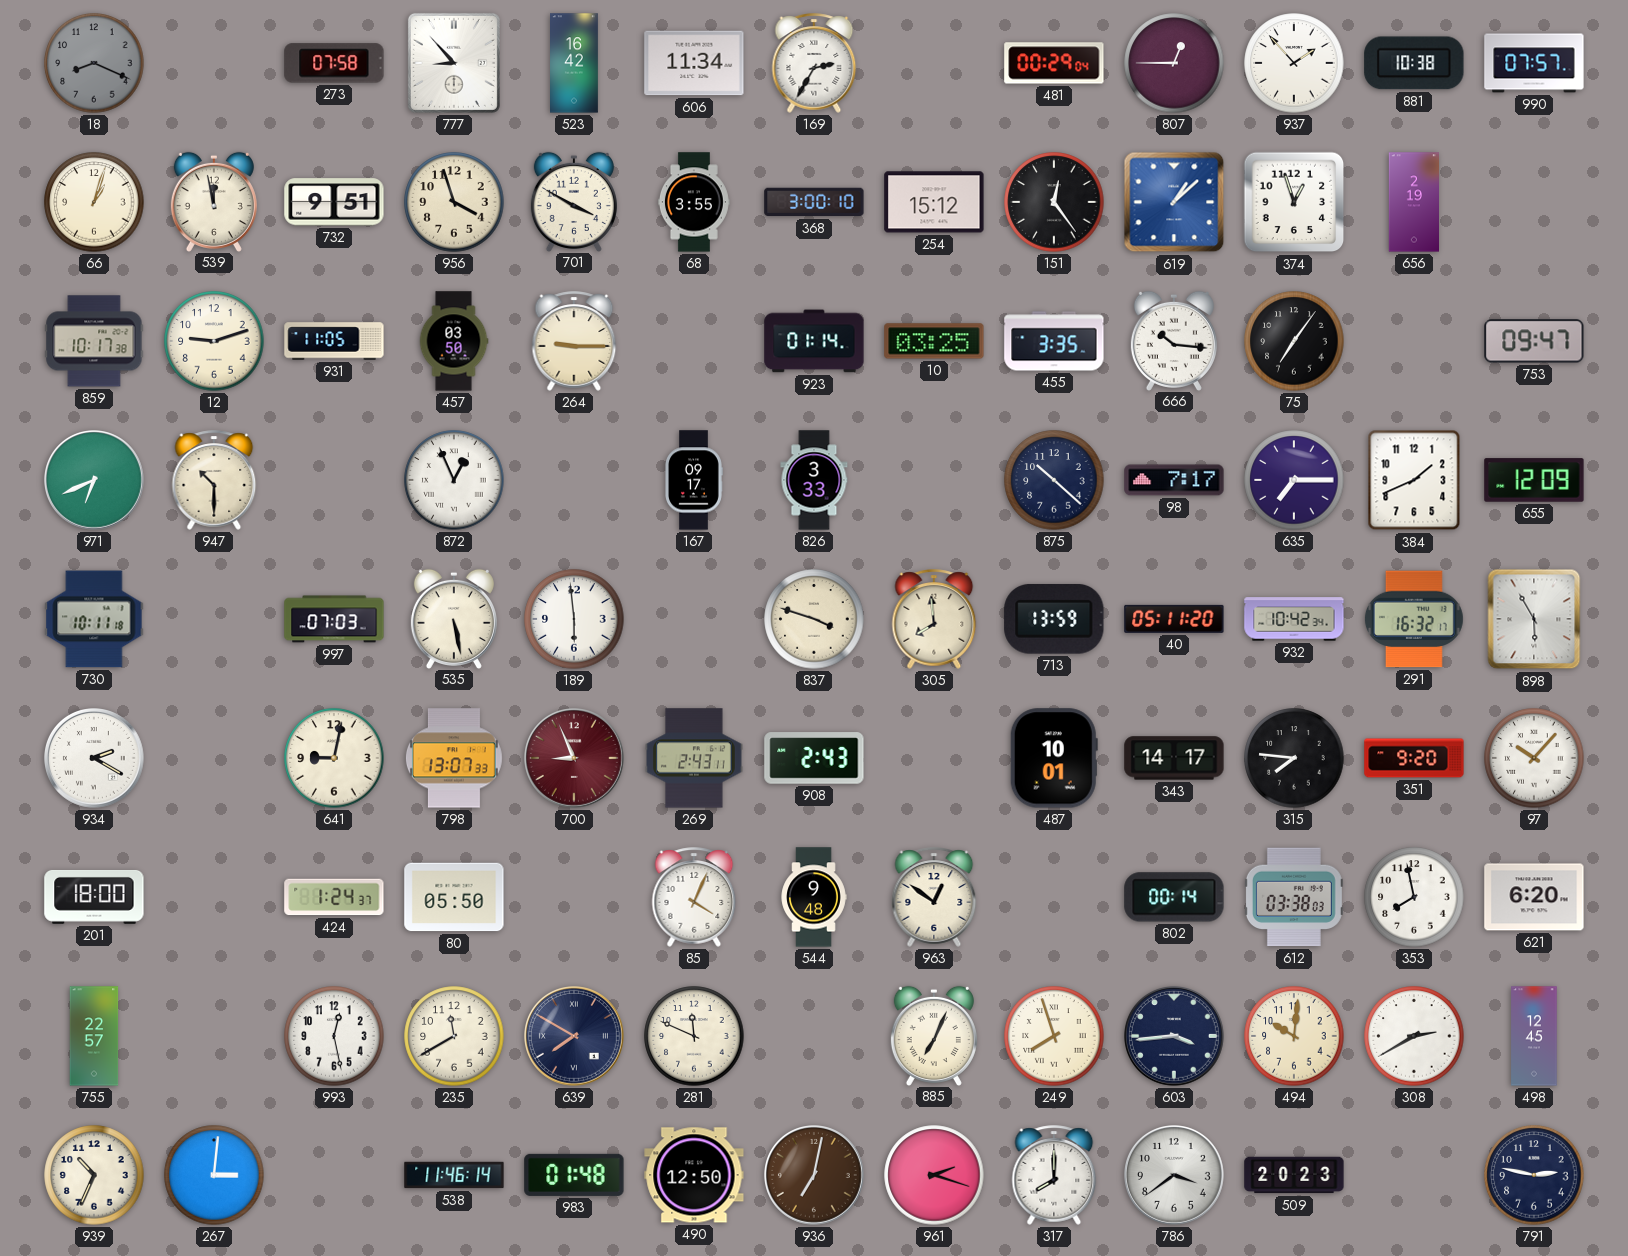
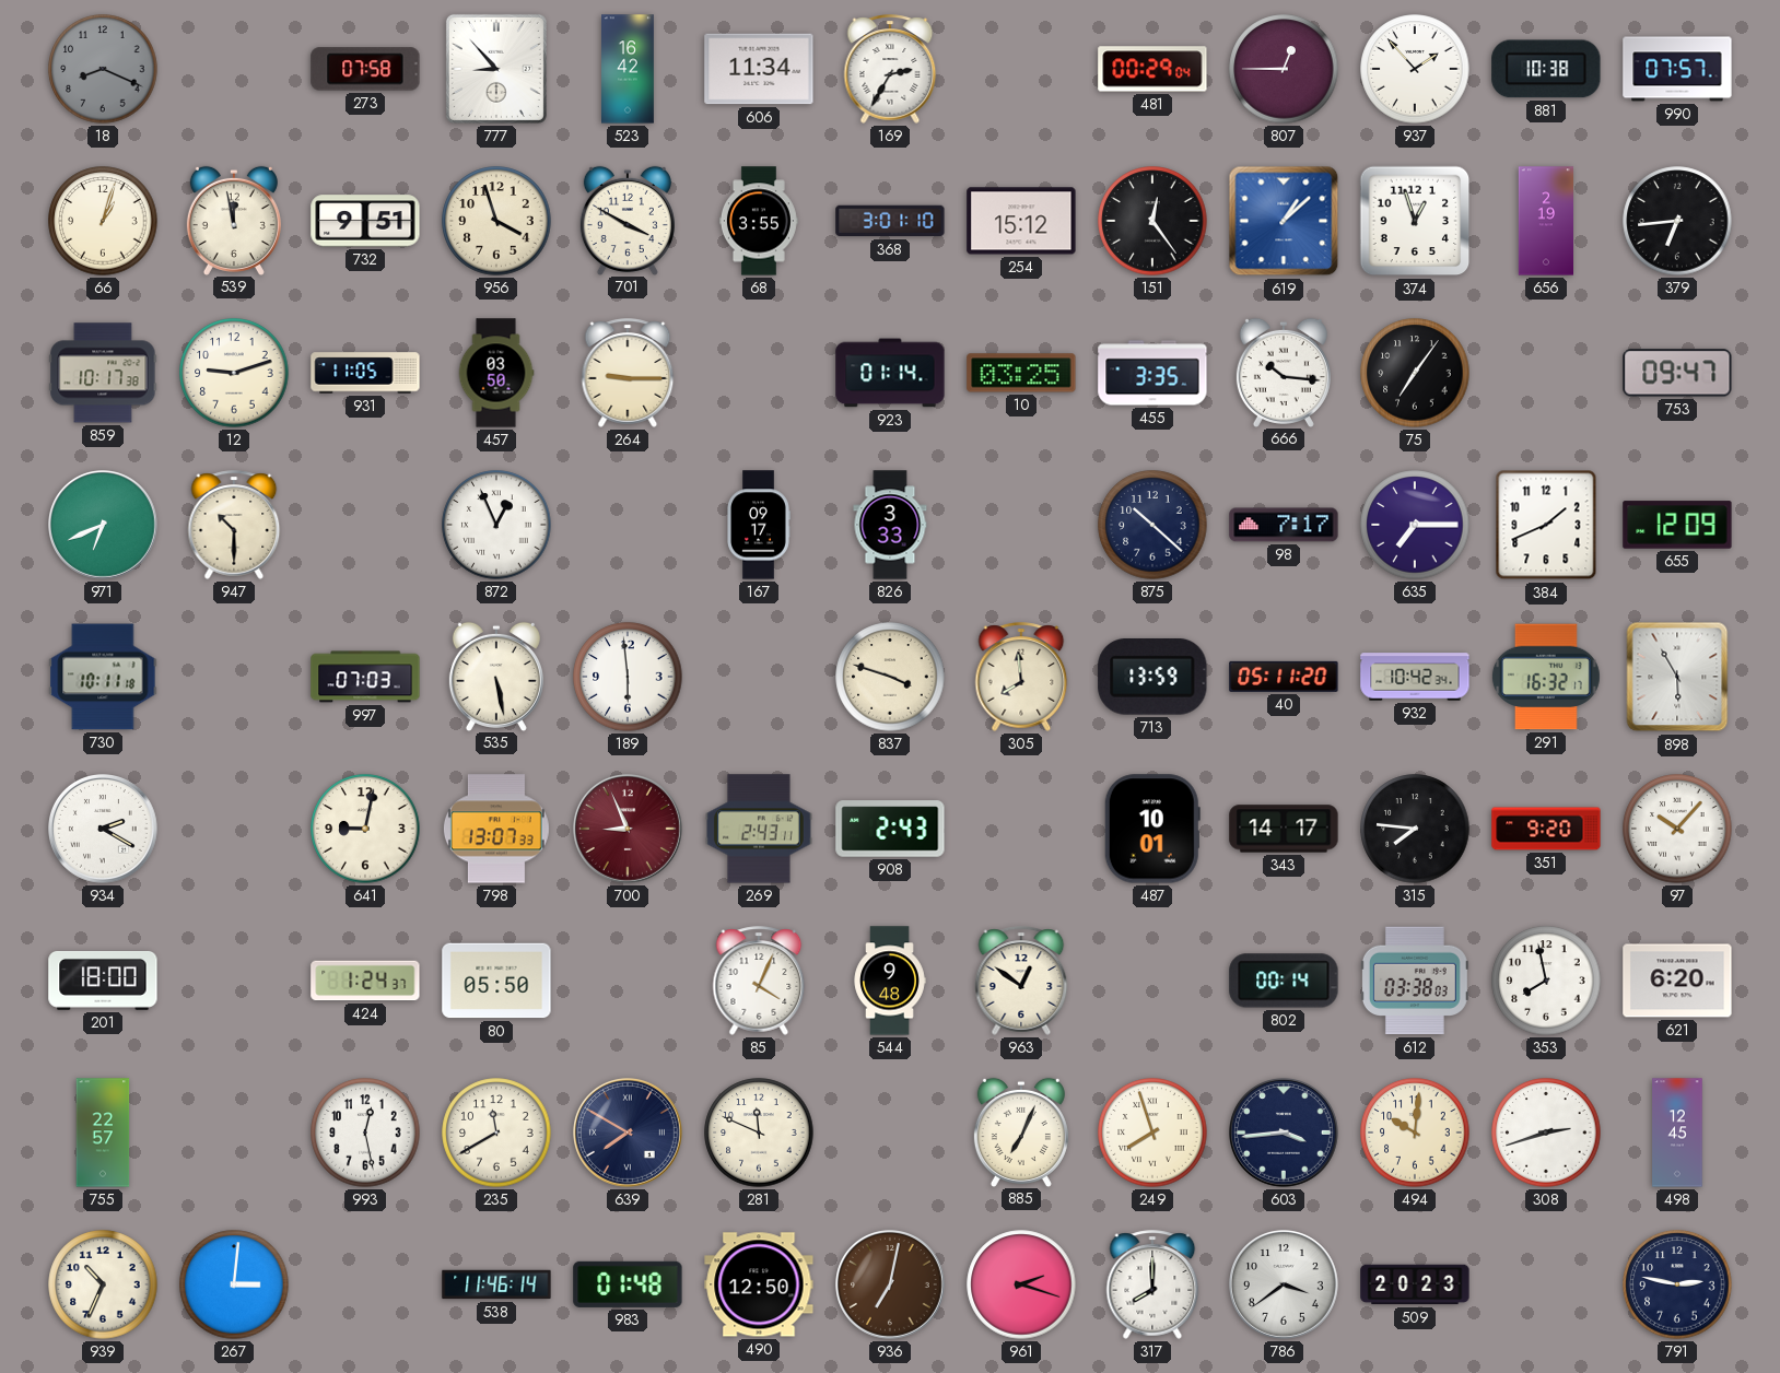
368: 3:00 -> 3:01 (890, 221)
379: none -> 6:44 (1677, 221)
308: 2:40 -> 2:42 (1546, 1133)
